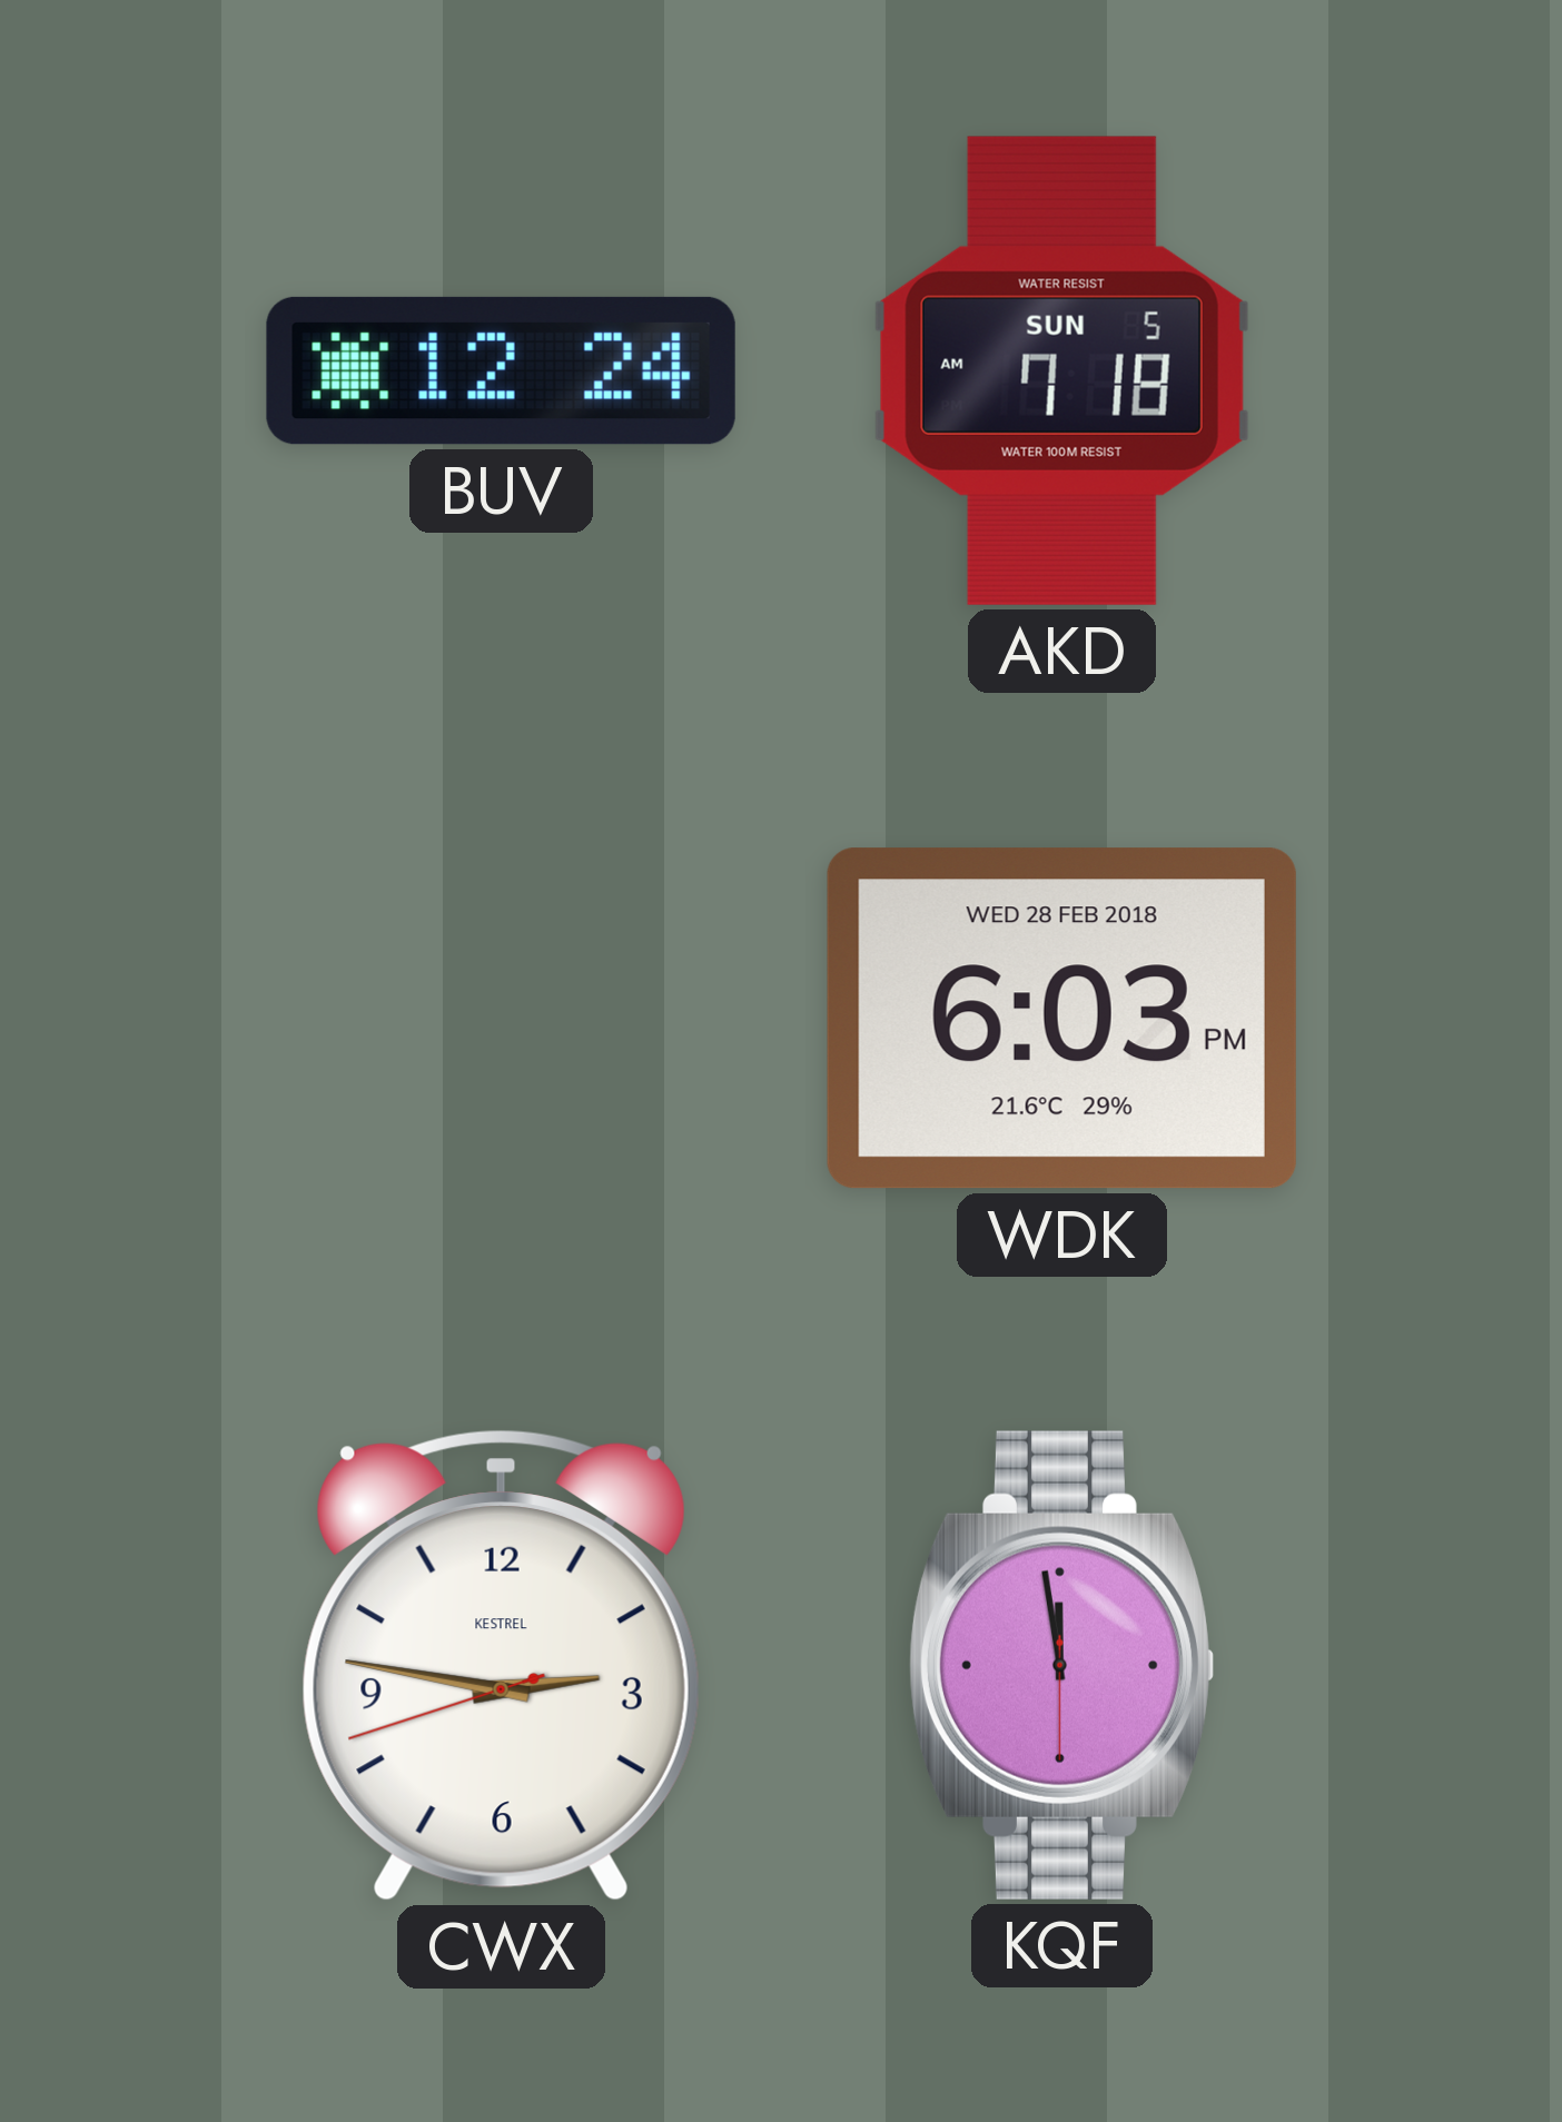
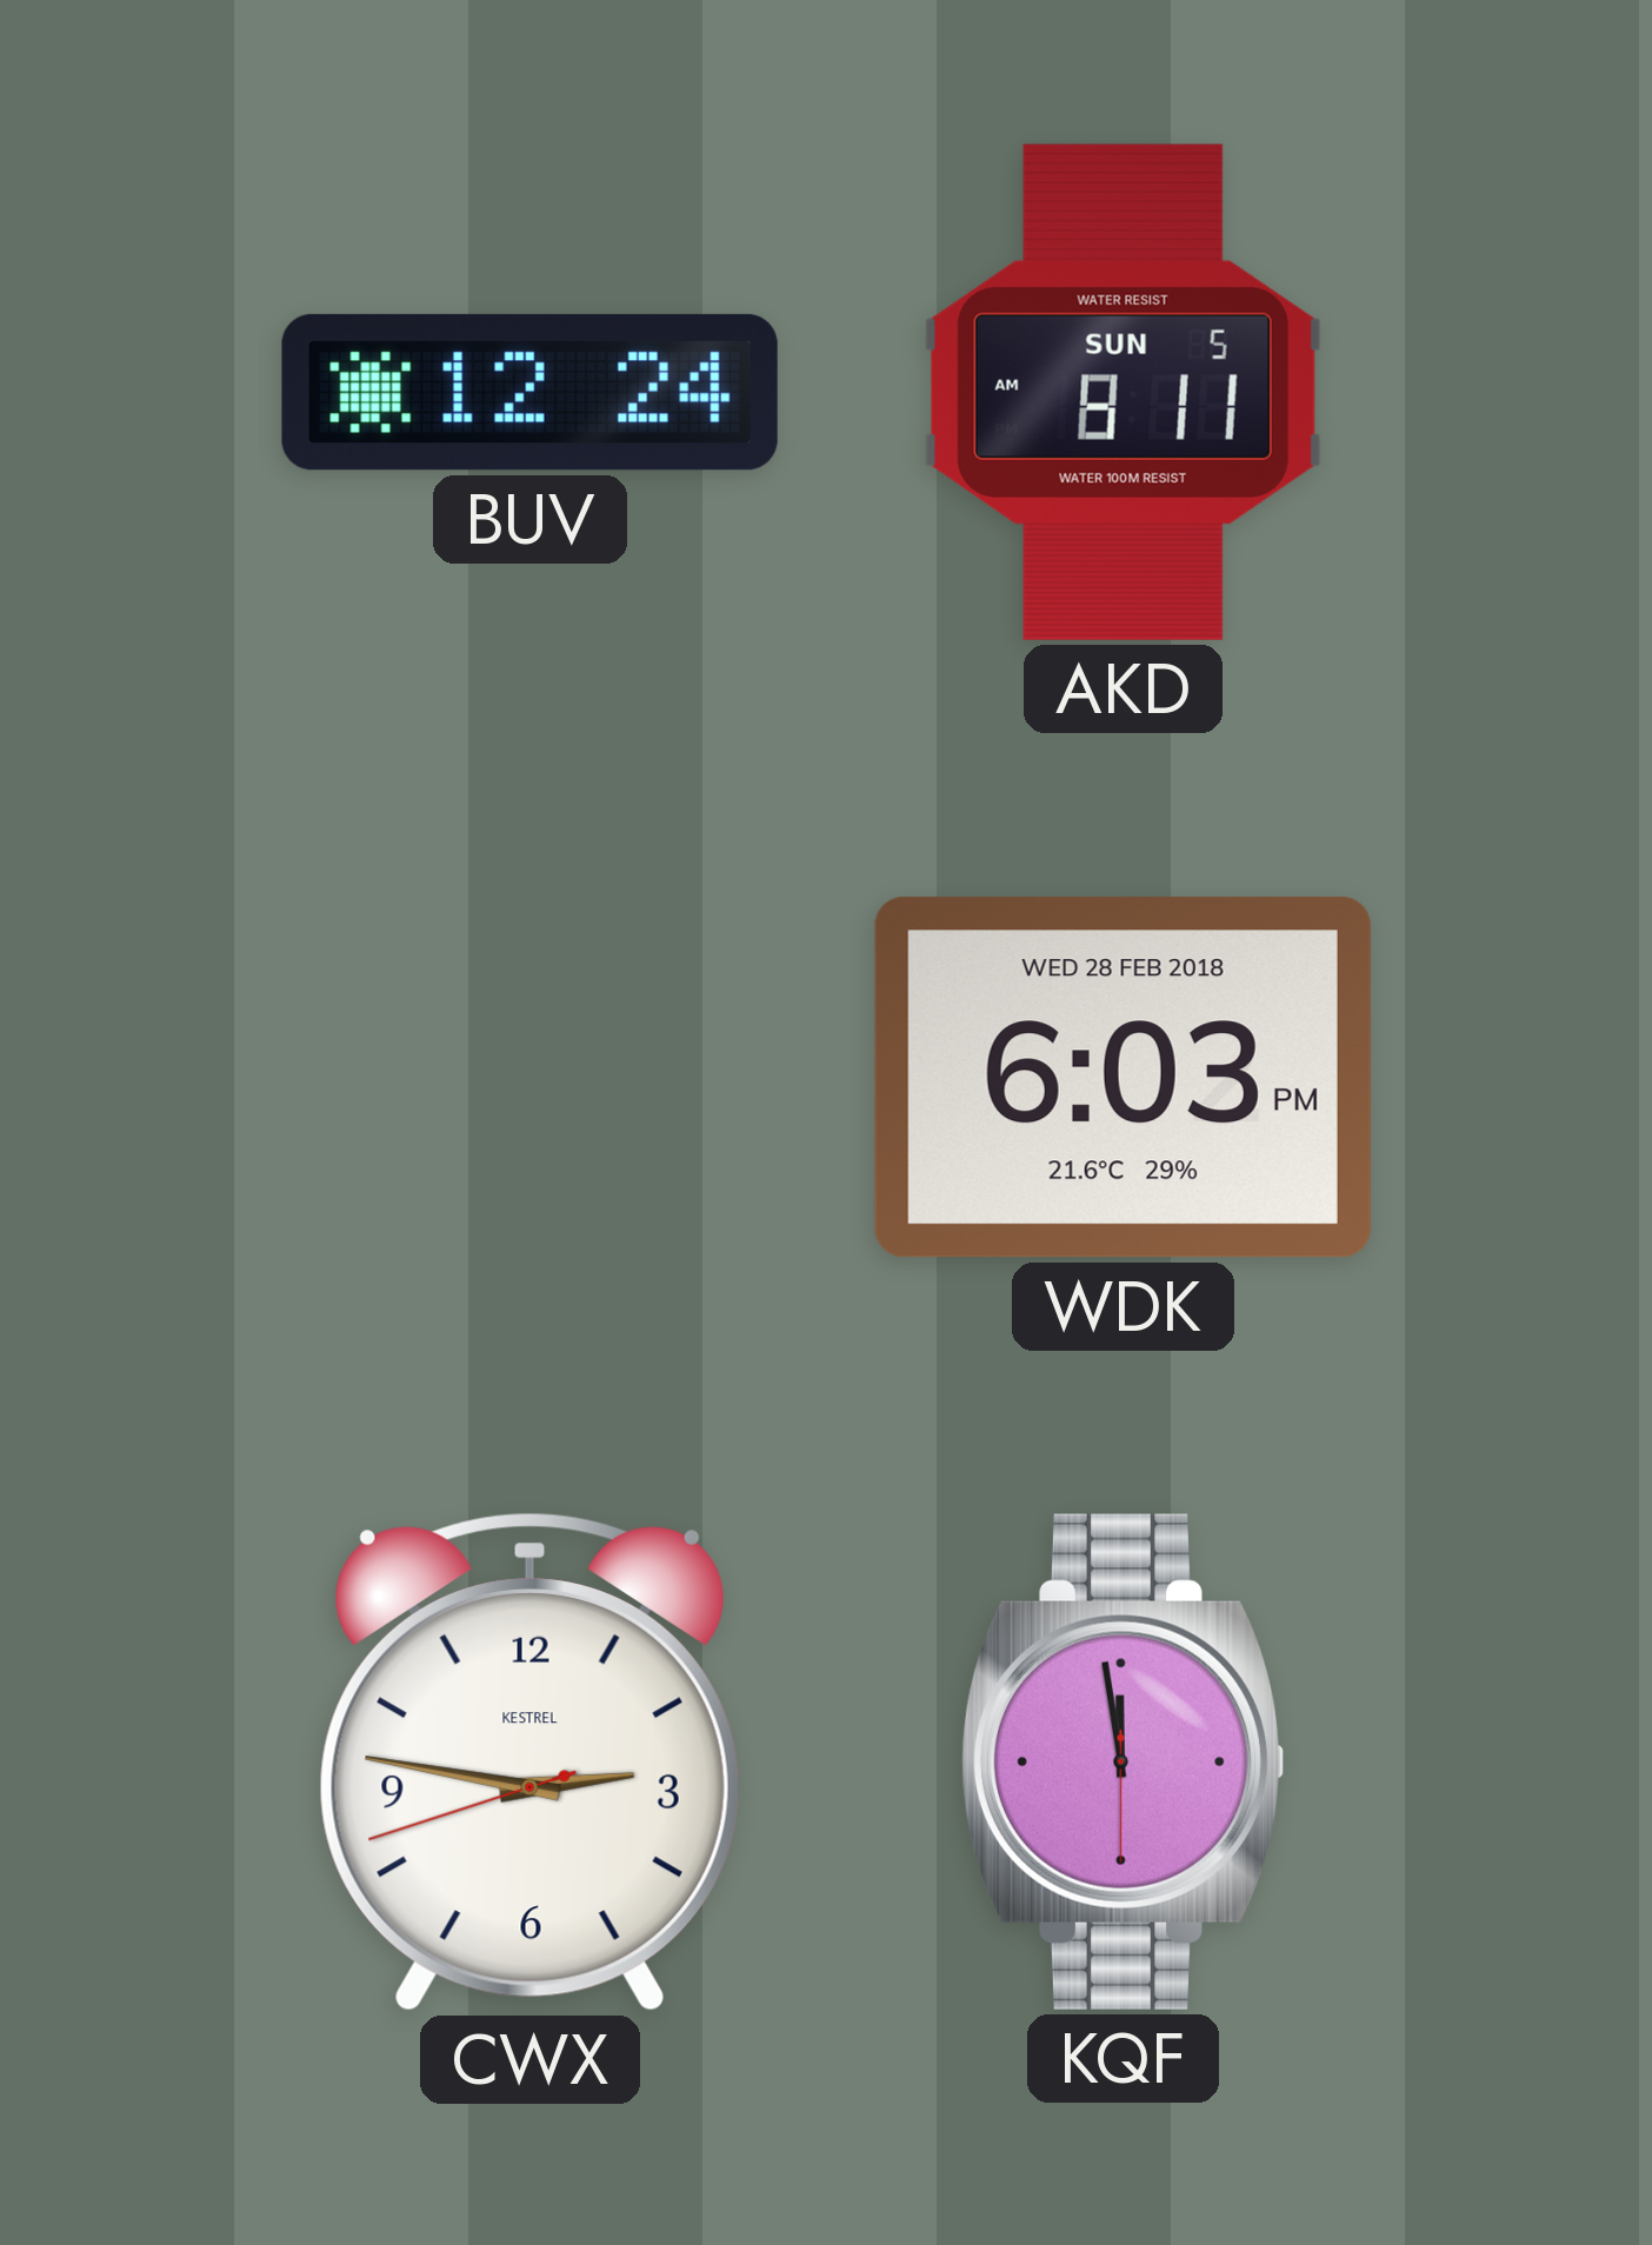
AKD: 7:18 -> 8:11 (1123, 392)
